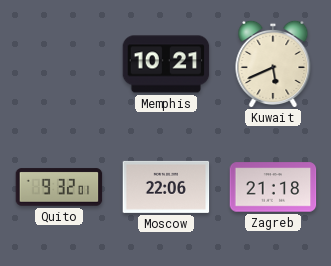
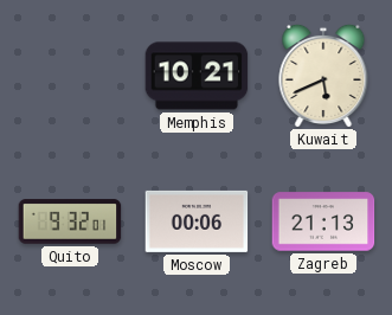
Moscow: 22:06 -> 00:06 (197, 221)
Zagreb: 21:18 -> 21:13 (323, 221)
